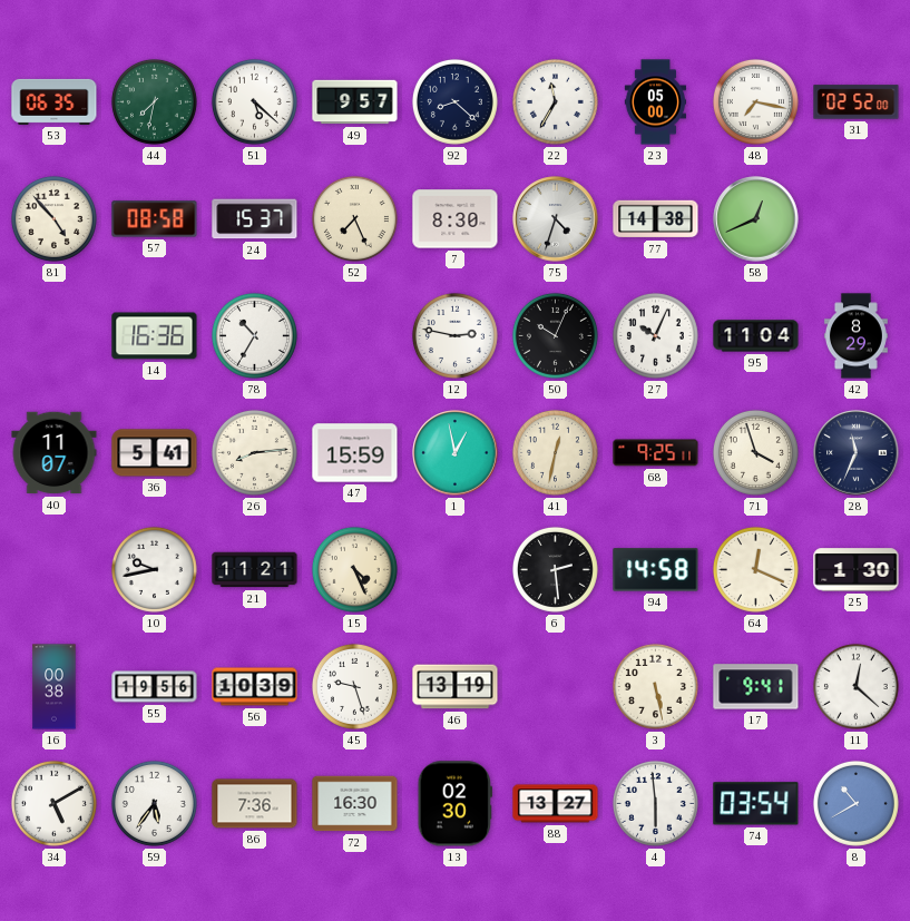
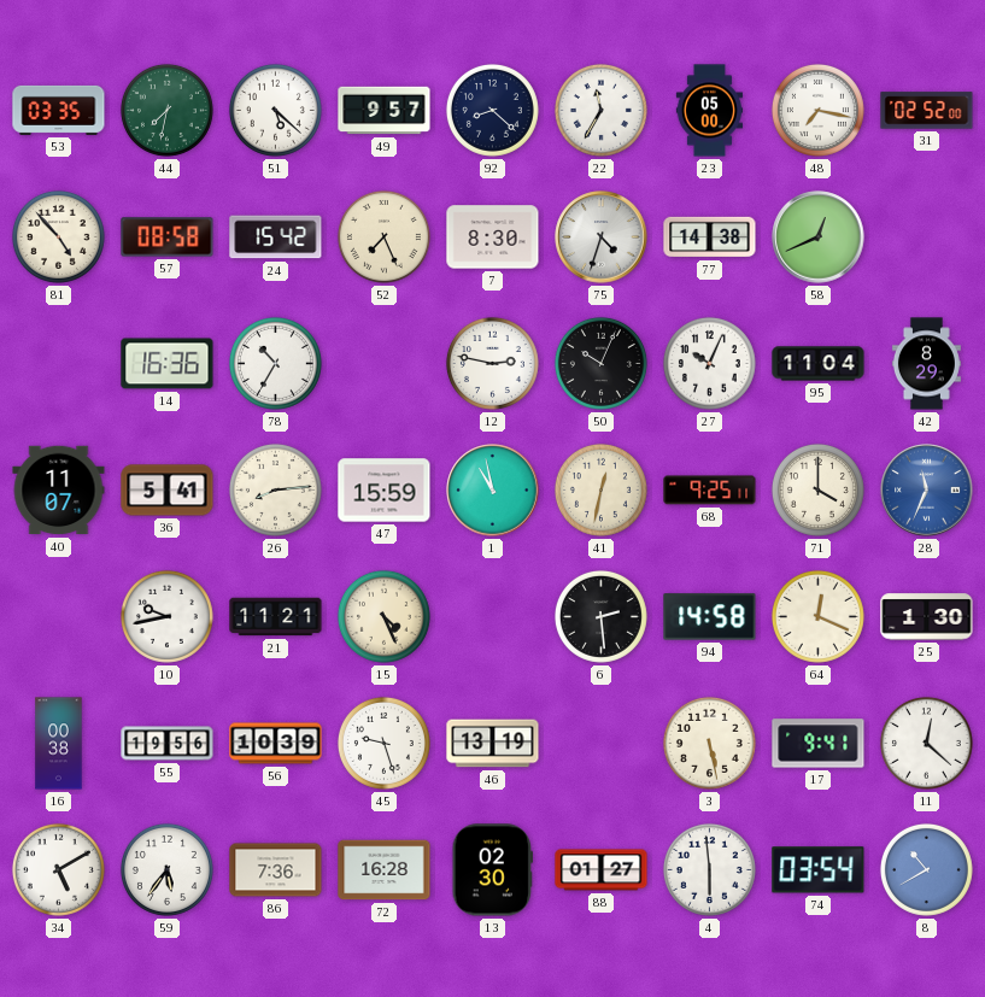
53: 06:35 -> 03:35 (59, 110)
24: 15:37 -> 15:42 (276, 237)
1: 12:58 -> 10:58 (493, 491)
71: 3:57 -> 4:00 (817, 489)
28 dial: navy -> blue (927, 491)
72: 16:30 -> 16:28 (385, 870)
88: 13:27 -> 01:27 (602, 870)
